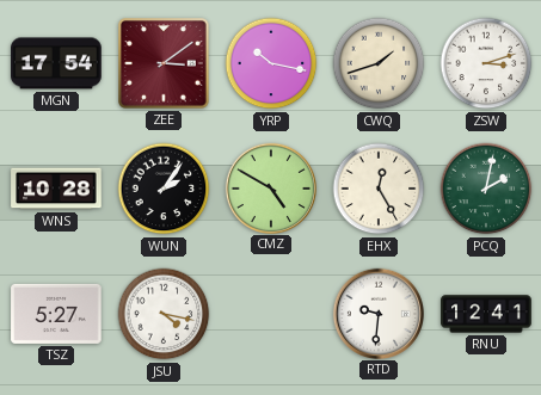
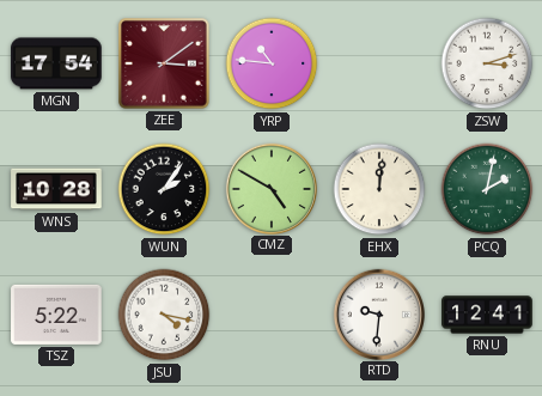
YRP: 10:17 -> 10:46 (272, 63)
CWQ: 1:42 -> none (379, 63)
EHX: 12:25 -> 12:01 (379, 189)
TSZ: 5:27 -> 5:22 (56, 315)
